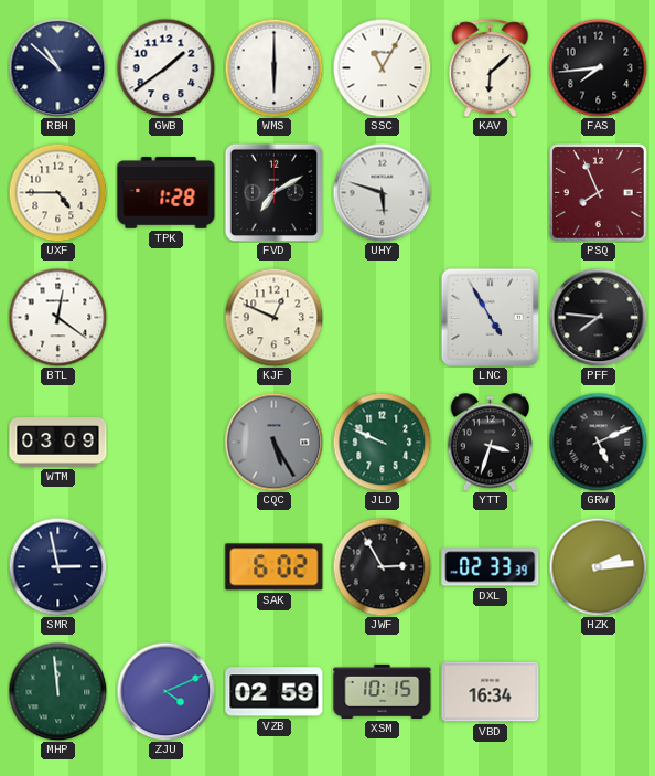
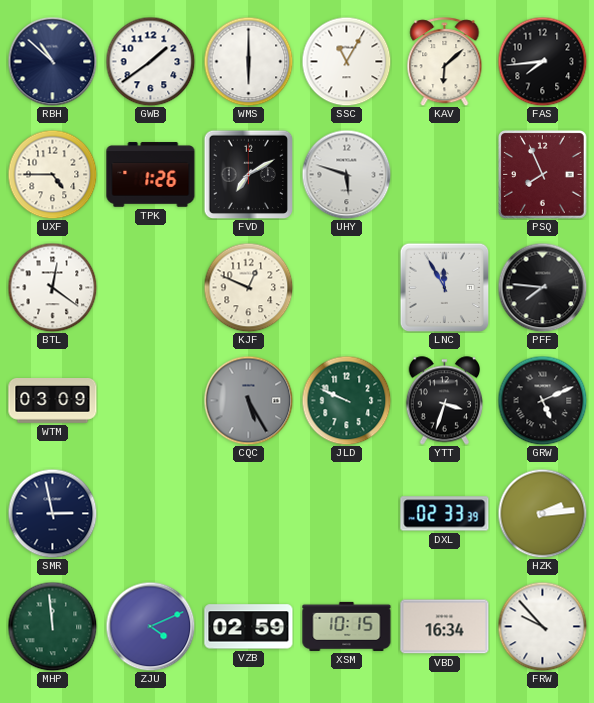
TPK: 1:28 -> 1:26 (151, 175)
LNC: 4:55 -> 11:55 (444, 287)
SAK: 6:02 -> none (275, 567)
JWF: 2:55 -> none (382, 566)
FRW: none -> 9:53 (542, 626)
